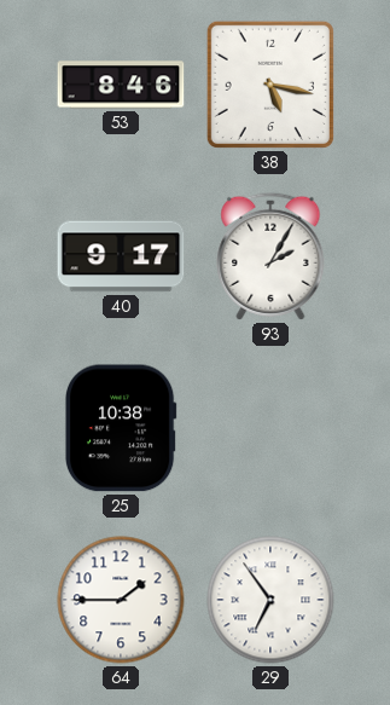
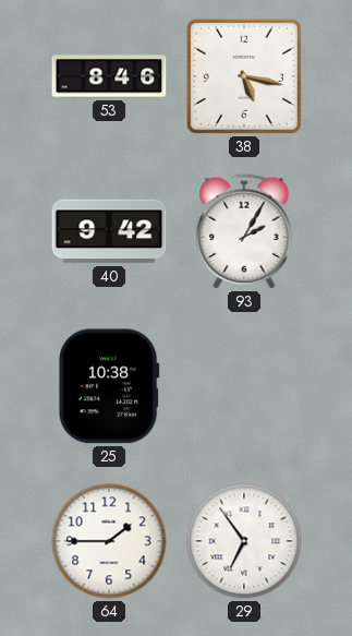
40: 9:17 -> 9:42 (109, 231)
